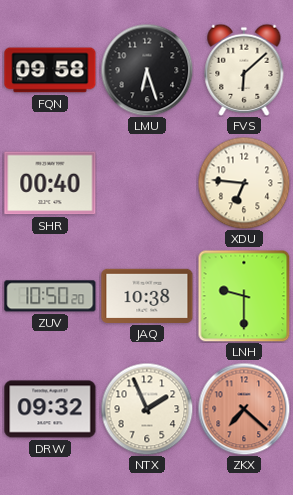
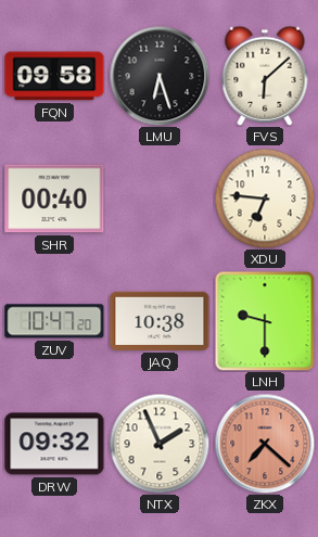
ZUV: 10:50 -> 10:47 (54, 321)
